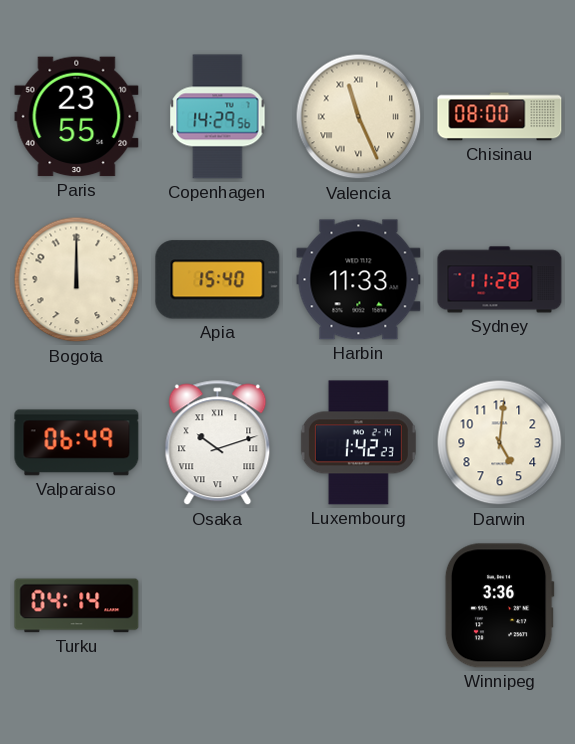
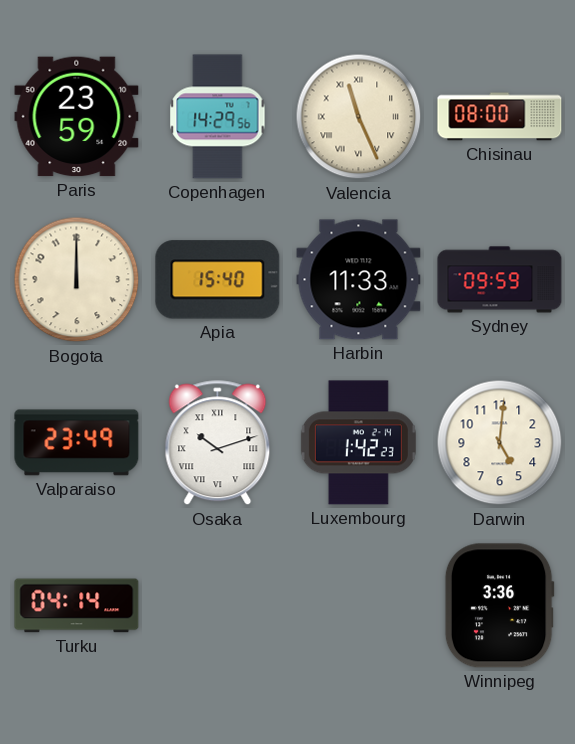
Paris: 23:55 -> 23:59 (77, 117)
Sydney: 11:28 -> 09:59 (500, 280)
Valparaiso: 06:49 -> 23:49 (77, 443)
